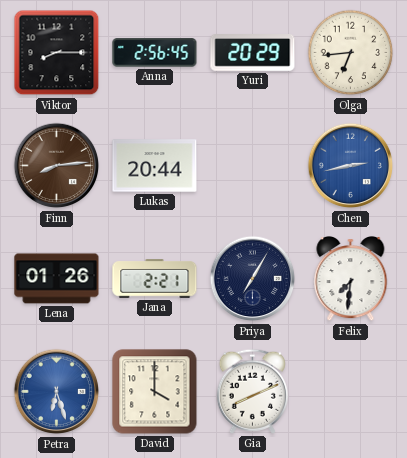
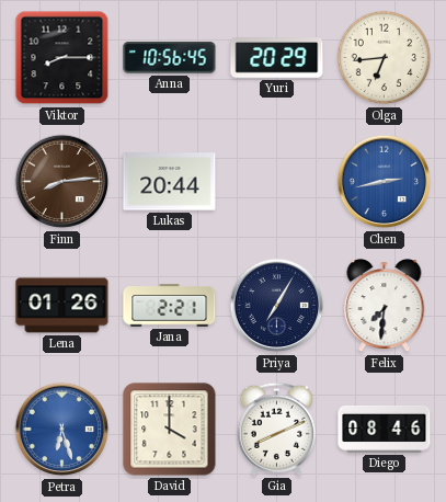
Anna: 2:56 -> 10:56 (170, 58)
Diego: none -> 08:46 (385, 429)
